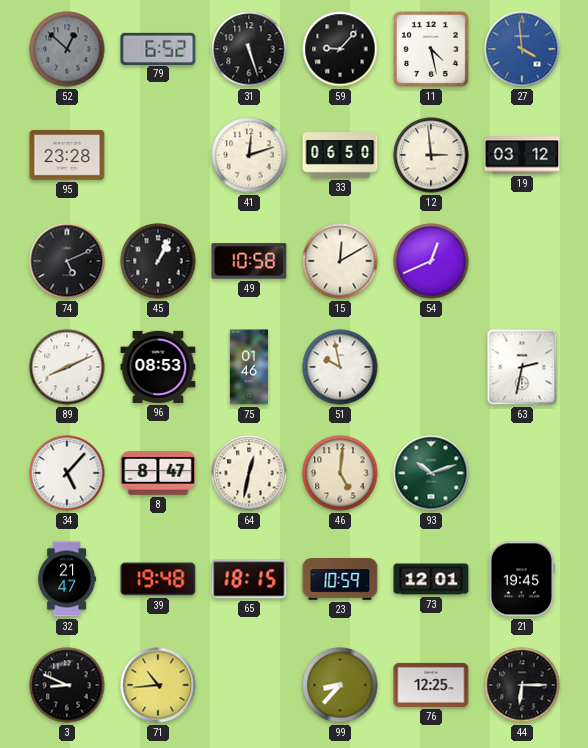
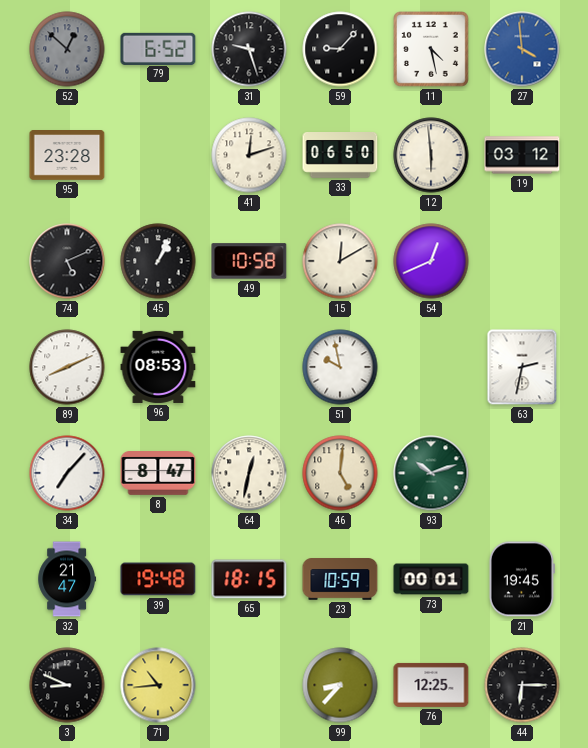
31: 5:27 -> 9:27 (249, 49)
12: 2:59 -> 5:59 (431, 155)
75: 01:46 -> none (248, 367)
34: 5:07 -> 7:07 (67, 473)
73: 12:01 -> 00:01 (431, 579)
